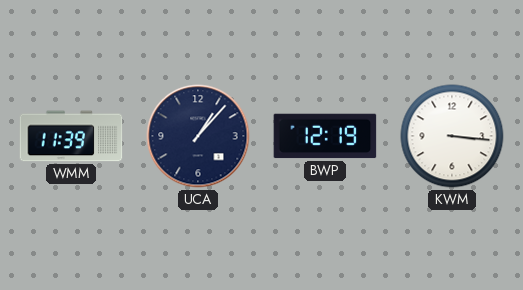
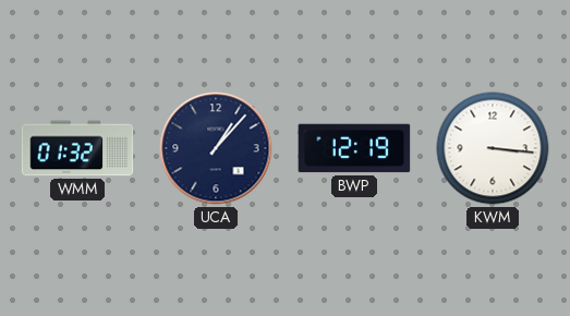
WMM: 11:39 -> 01:32 (77, 148)
